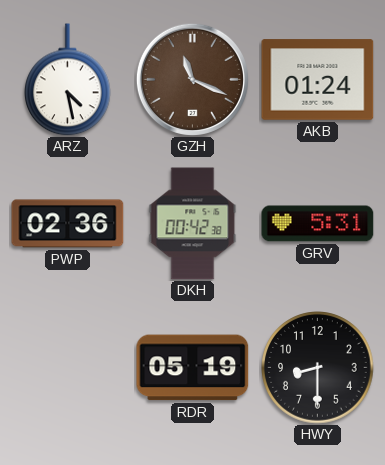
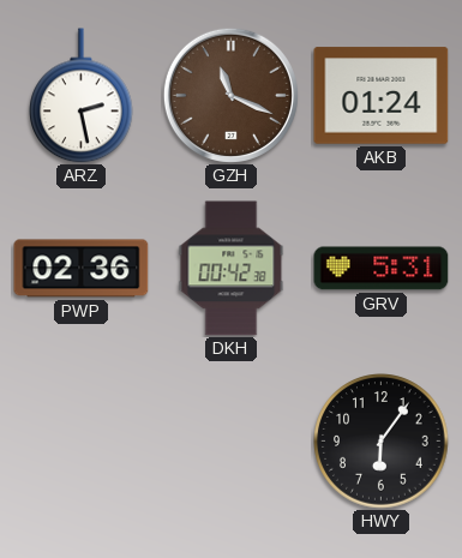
ARZ: 4:28 -> 2:28 (82, 96)
RDR: 05:19 -> none (193, 368)
HWY: 8:30 -> 6:06 (382, 442)
